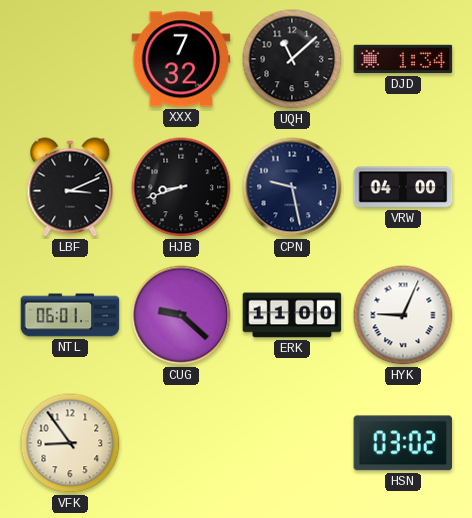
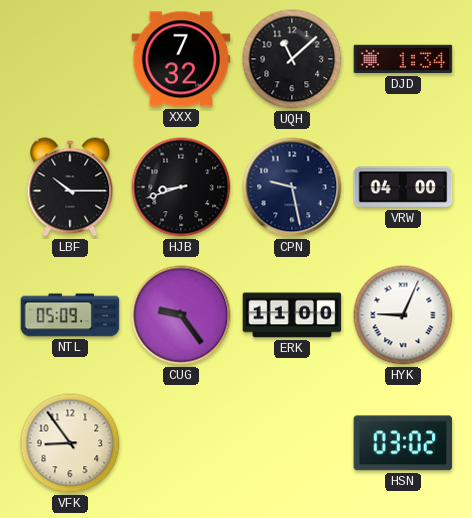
LBF: 3:11 -> 10:15 (70, 187)
NTL: 06:01 -> 05:09 (70, 315)
CUG: 9:22 -> 9:24 (181, 315)
